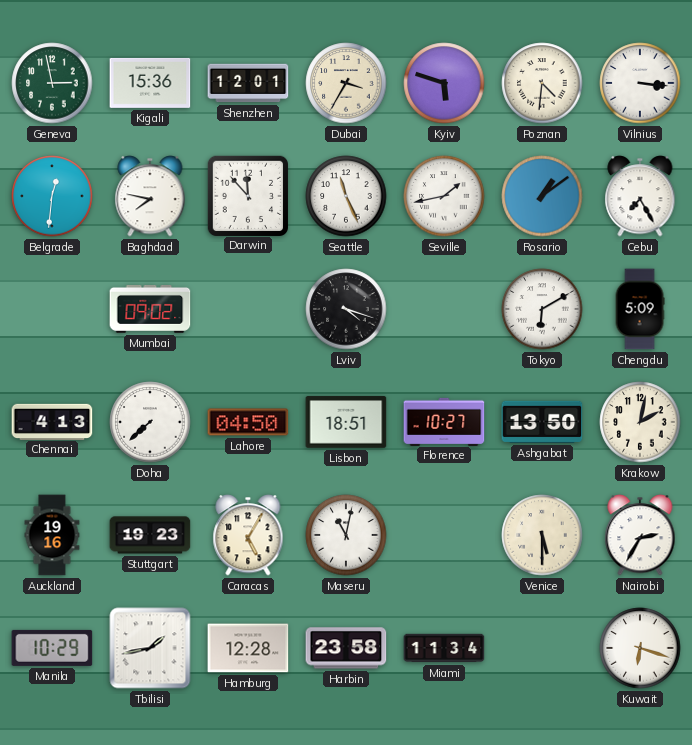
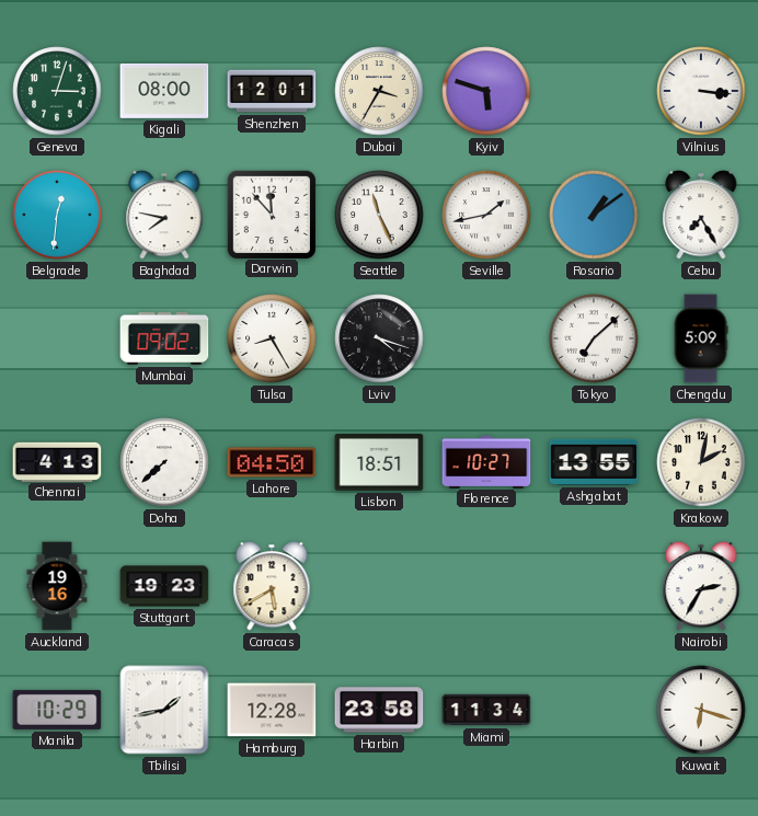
Geneva: 2:58 -> 3:03 (57, 91)
Kigali: 15:36 -> 08:00 (164, 91)
Poznan: 4:31 -> none (542, 83)
Tulsa: none -> 8:25 (272, 338)
Tokyo: 6:10 -> 7:08 (594, 338)
Ashgabat: 13:50 -> 13:55 (594, 462)
Caracas: 5:05 -> 5:40 (272, 586)
Maseru: 11:02 -> none (346, 535)
Venice: 5:30 -> none (542, 535)
